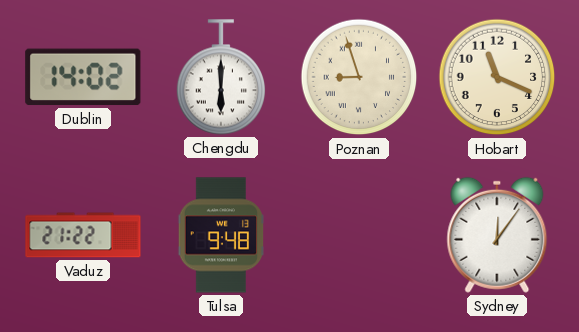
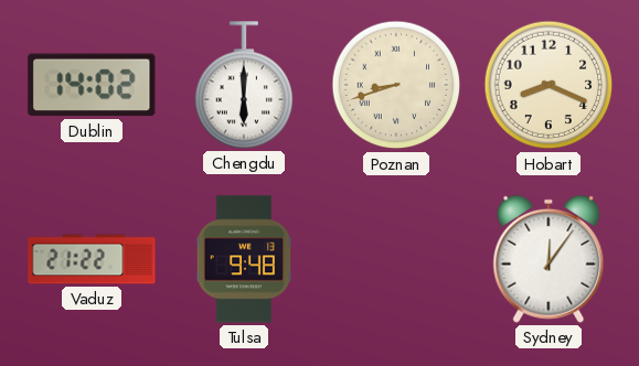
Poznan: 8:57 -> 8:42 (396, 85)
Hobart: 11:19 -> 8:19 (549, 85)
